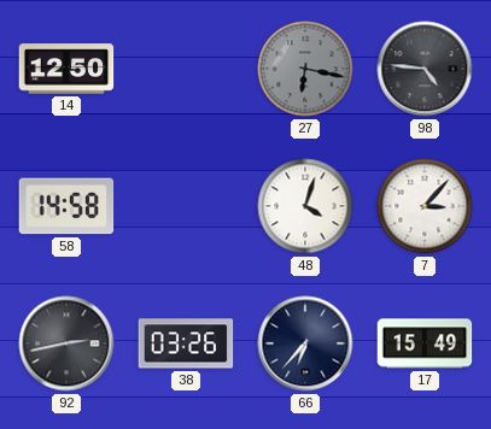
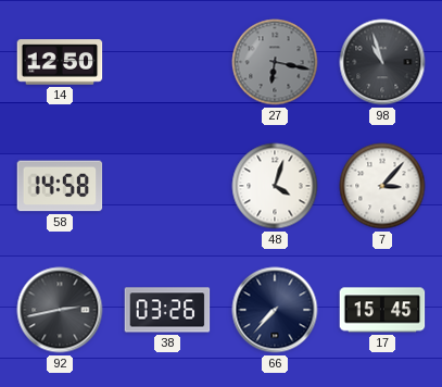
98: 4:46 -> 10:57 (382, 62)
66: 6:37 -> 7:37 (275, 310)
17: 15:49 -> 15:45 (382, 310)
